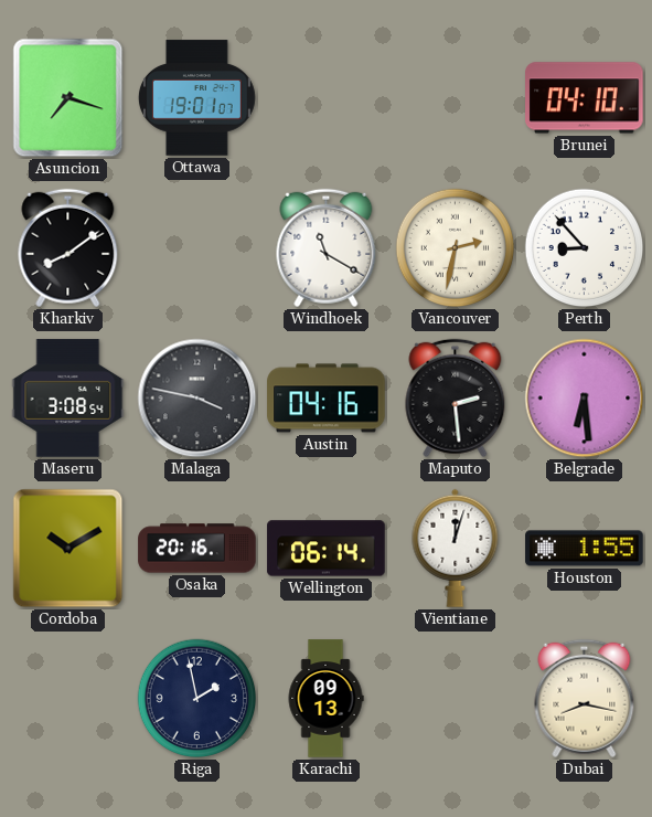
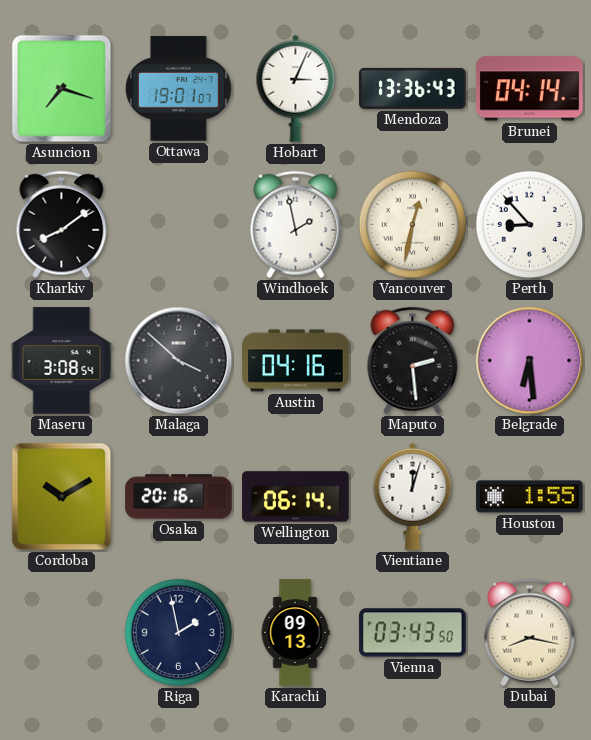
Hobart: none -> 3:04 (296, 88)
Mendoza: none -> 13:36 (413, 88)
Brunei: 04:10 -> 04:14 (530, 89)
Windhoek: 11:20 -> 1:58 (296, 225)
Vancouver: 2:32 -> 12:32 (413, 225)
Malaga: 3:47 -> 3:52 (179, 361)
Vienna: none -> 03:43 (413, 633)
